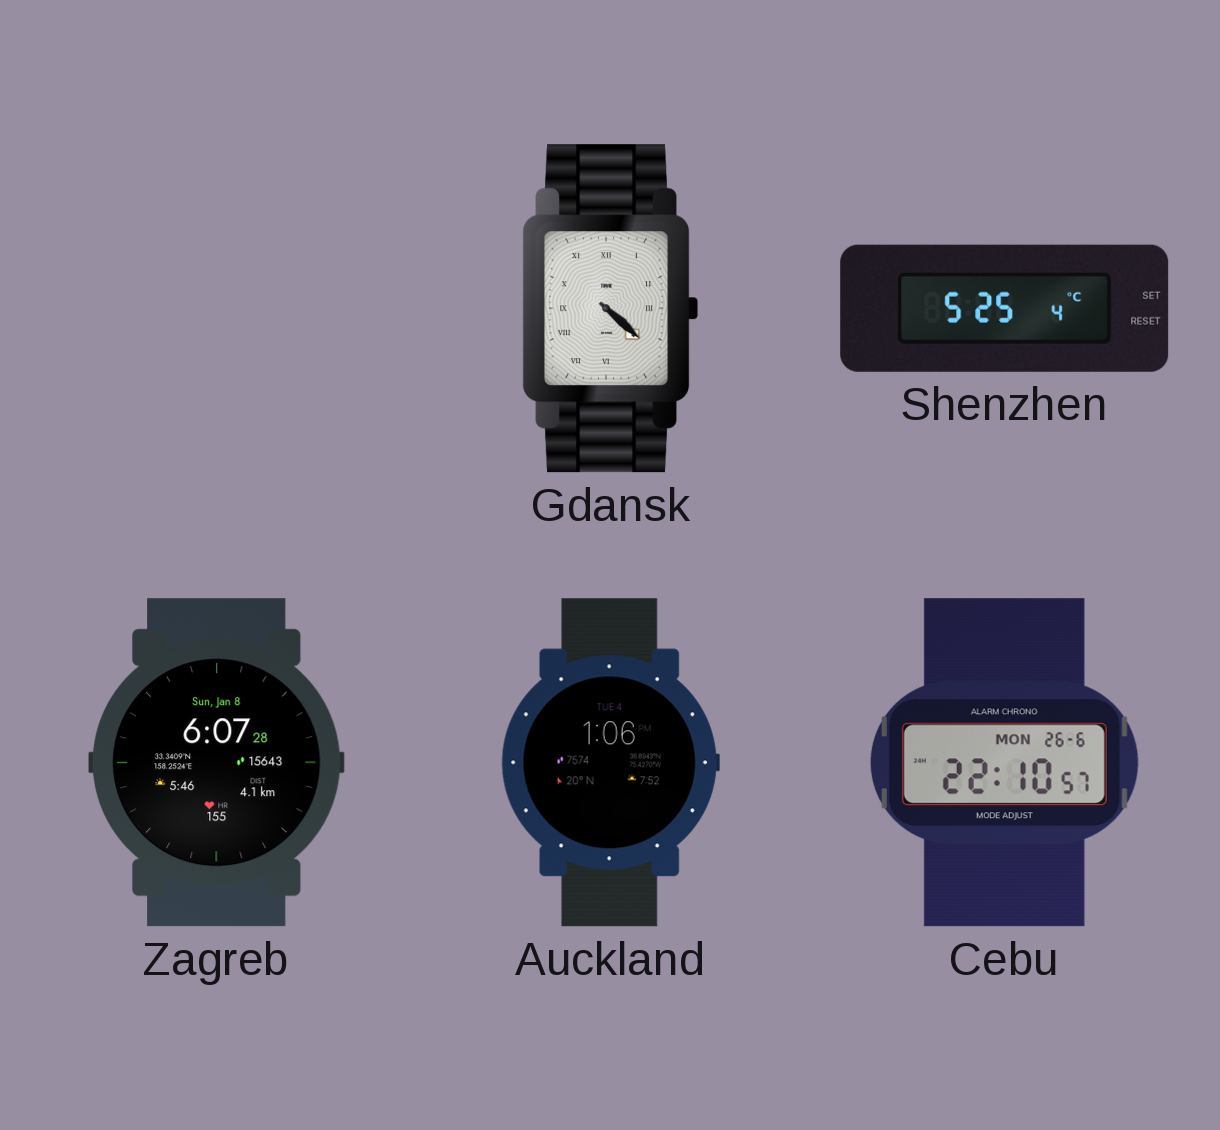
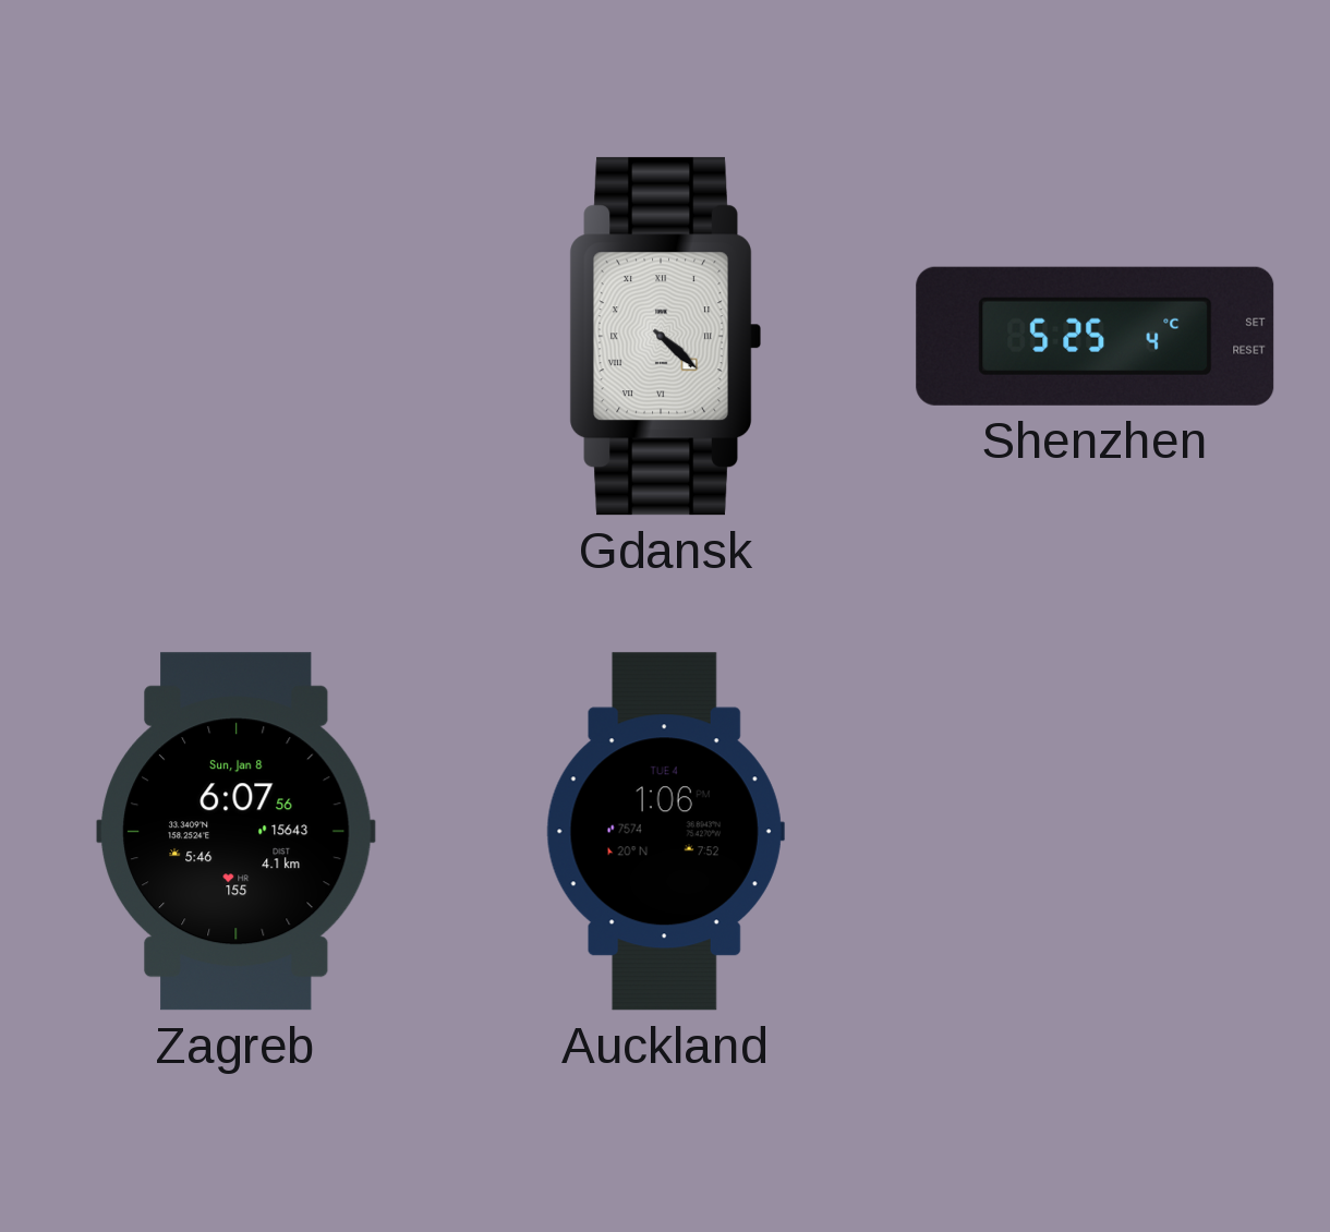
Zagreb: 6:07:28 -> 6:07:56 (235, 832)
Cebu: 22:10 -> none (1004, 763)
